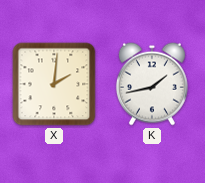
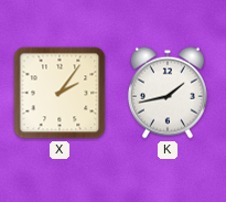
X: 2:01 -> 2:06 (60, 93)
